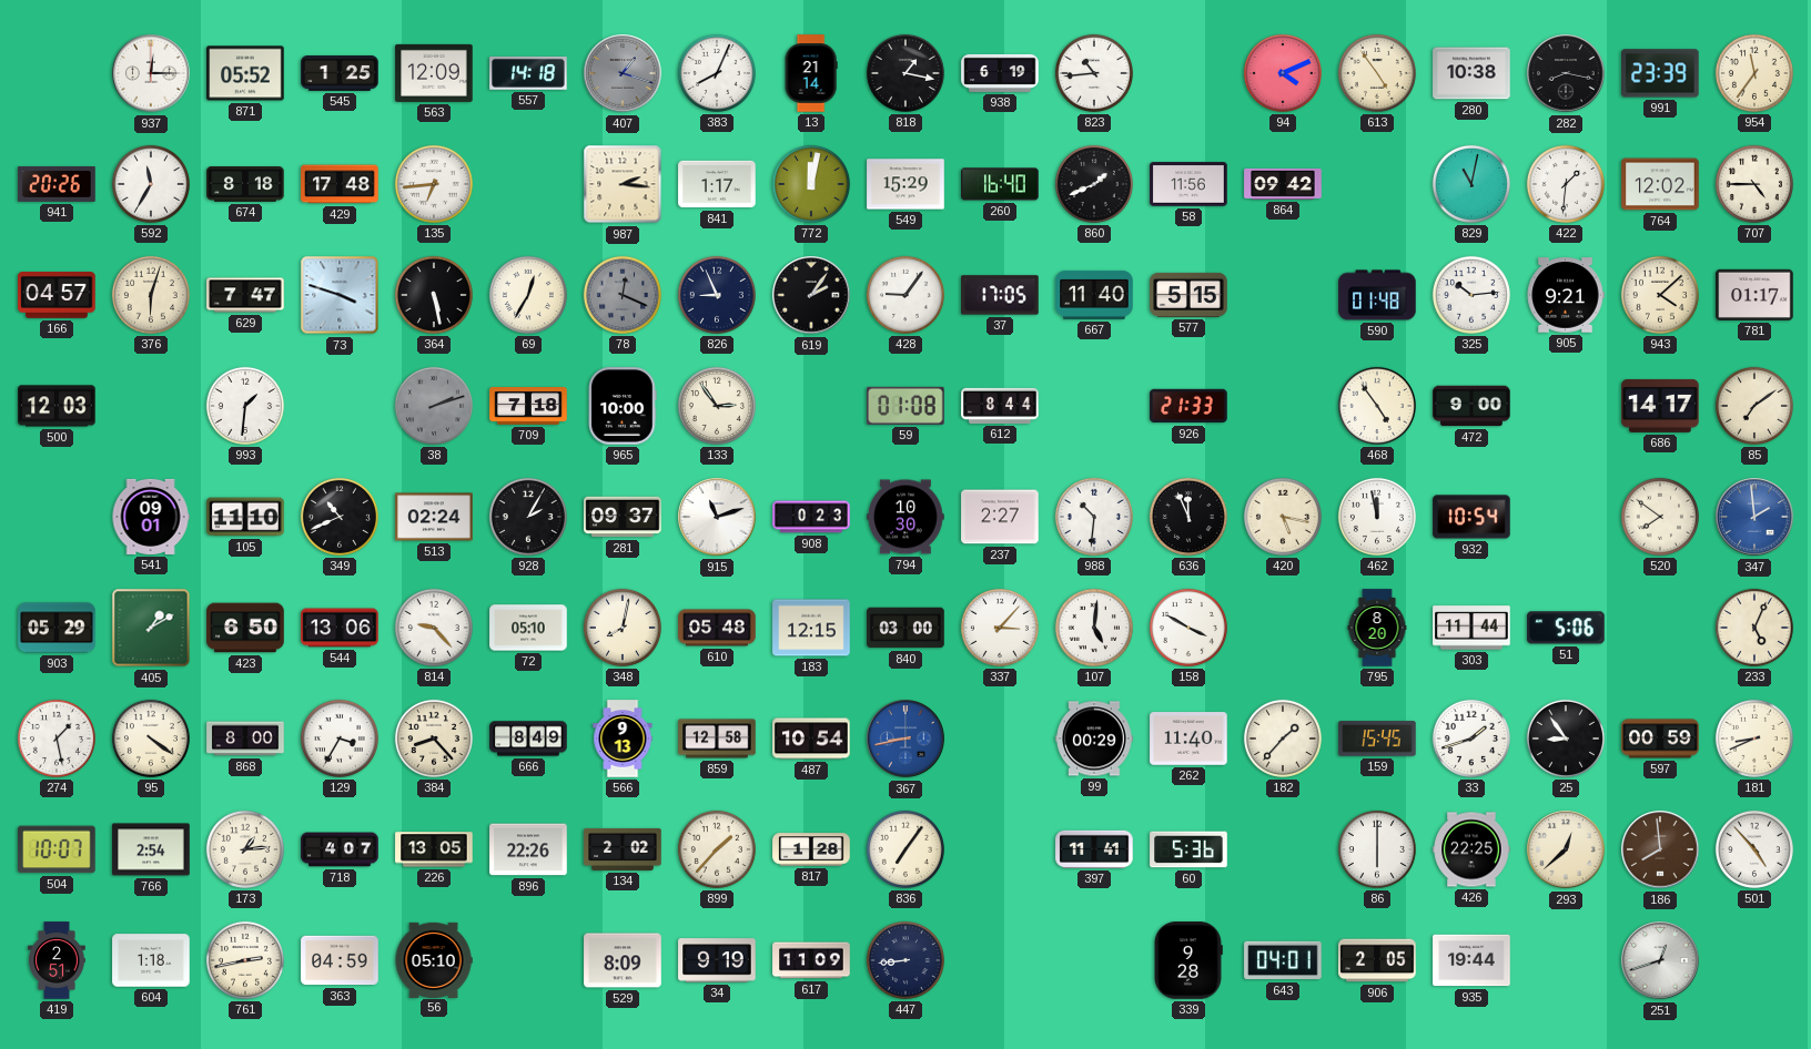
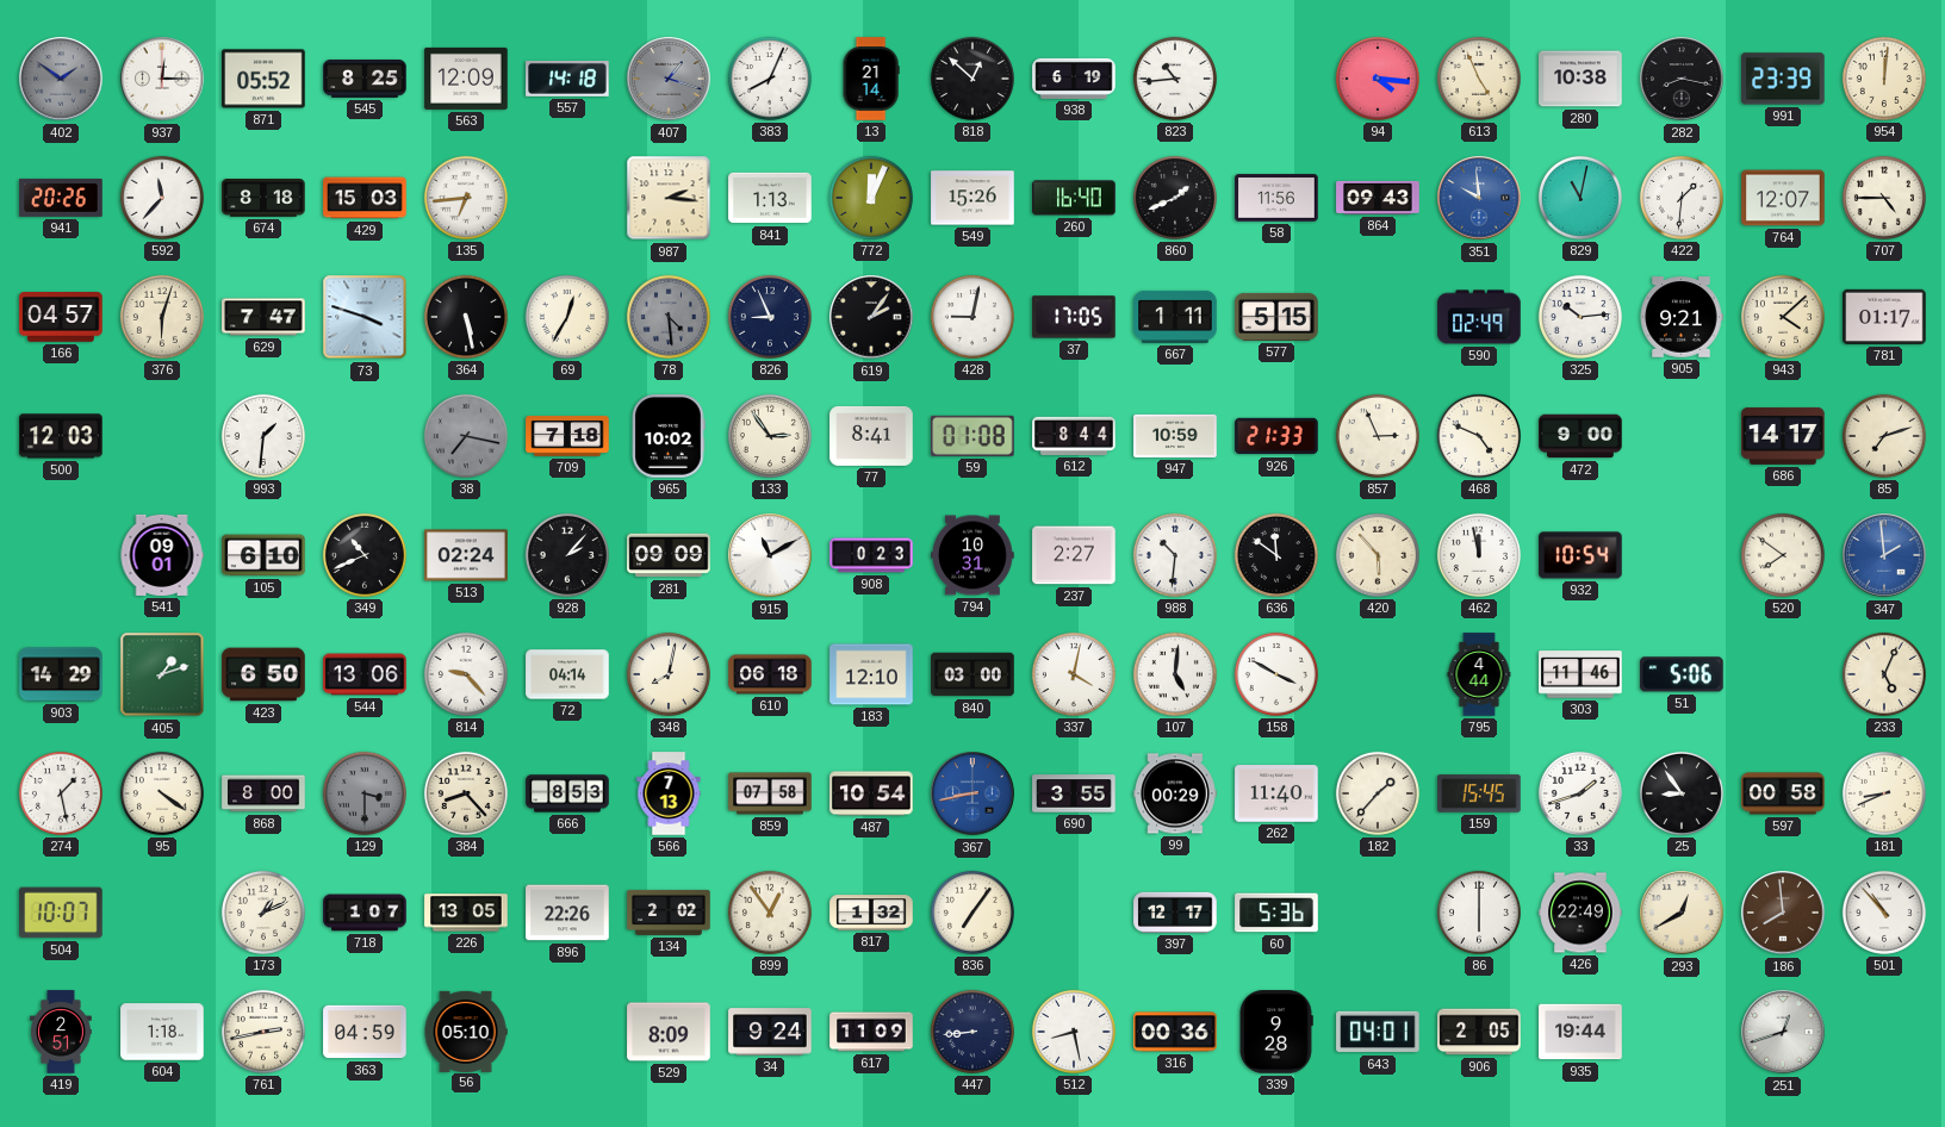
402: none -> 1:51 (61, 79)
545: 1:25 -> 8:25 (365, 79)
818: 1:17 -> 12:52 (973, 79)
94: 4:11 -> 4:16 (1378, 79)
613: 4:54 -> 4:56 (1479, 79)
954: 11:36 -> 12:01 (1884, 79)
592: 11:35 -> 11:37 (162, 198)
429: 17:48 -> 15:03 (365, 198)
841: 1:17 -> 1:13 (770, 198)
772: 12:02 -> 12:04 (871, 198)
549: 15:29 -> 15:26 (973, 198)
864: 09:42 -> 09:43 (1378, 198)
351: none -> 9:59 (1479, 198)
764: 12:02 -> 12:07 (1783, 198)
78: 12:19 -> 4:29 (669, 317)
428: 9:06 -> 9:02 (973, 317)
667: 11:40 -> 1:11 (1175, 317)
590: 01:48 -> 02:49 (1479, 317)
38: 2:12 -> 7:17 (466, 436)
965: 10:00 -> 10:02 (669, 436)
77: none -> 8:41 (871, 436)
947: none -> 10:59 (1175, 436)
857: none -> 2:56 (1378, 436)
468: 4:54 -> 4:49 (1479, 436)
85: 7:09 -> 7:12 (1884, 436)
105: 11:10 -> 6:10 (263, 555)
928: 2:05 -> 2:07 (567, 555)
281: 09:37 -> 09:09 (669, 555)
915: 11:12 -> 11:10 (770, 555)
794: 10:30 -> 10:31 (973, 555)
636: 11:56 -> 11:51 (1276, 555)
420: 5:17 -> 5:53 (1378, 555)
903: 05:29 -> 14:29 (61, 674)
405: 1:10 -> 1:12 (162, 674)
72: 05:10 -> 04:14 (567, 674)
610: 05:48 -> 06:18 (770, 674)
183: 12:15 -> 12:10 (871, 674)
337: 3:07 -> 4:02 (1074, 674)
795: 8:20 -> 4:44 (1479, 674)
303: 11:44 -> 11:46 (1580, 674)
129: 3:35 -> 3:30 (365, 793)
129 dial: white -> grey (365, 793)
666: 8:49 -> 8:53 (567, 793)
566: 9:13 -> 7:13 (669, 793)
859: 12:58 -> 07:58 (770, 793)
690: none -> 3:55 (1074, 793)
597: 00:59 -> 00:58 (1783, 793)
766: 2:54 -> none (151, 849)
173: 1:14 -> 1:11 (263, 913)
718: 4:07 -> 1:07 (365, 913)
899: 1:37 -> 12:54 (770, 913)
817: 1:28 -> 1:32 (871, 913)
397: 11:41 -> 12:17 (1175, 913)
426: 22:25 -> 22:49 (1580, 913)
293: 12:38 -> 12:40 (1682, 913)
501: 4:53 -> 10:53 (1884, 913)
34: 9:19 -> 9:24 (770, 1032)
512: none -> 8:28 (1074, 1032)
316: none -> 00:36 (1175, 1032)
